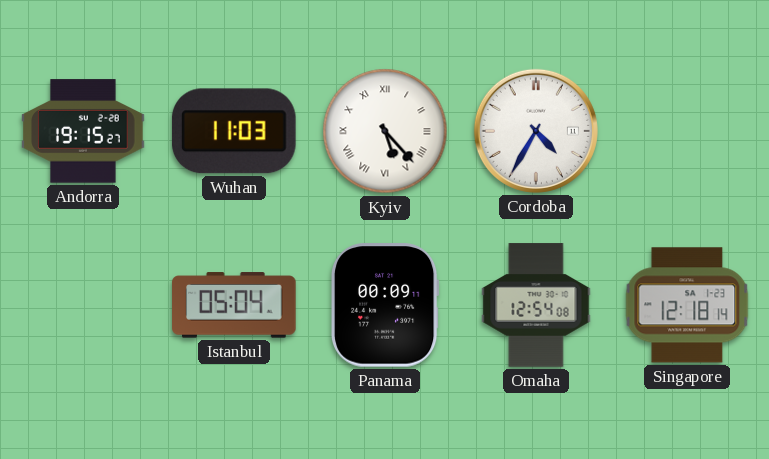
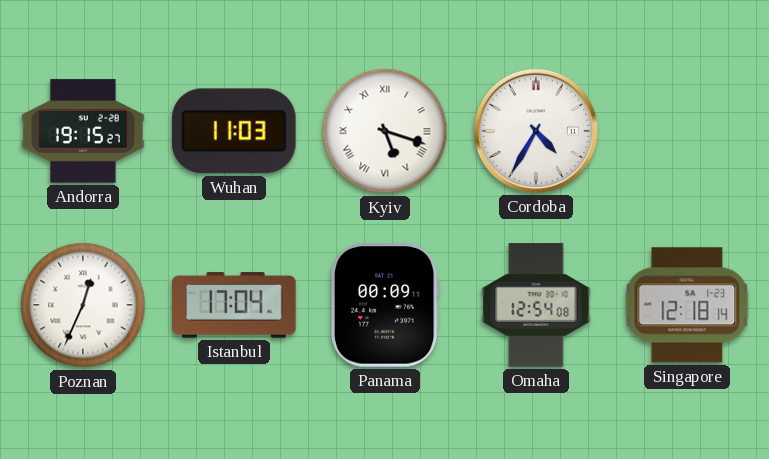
Kyiv: 5:23 -> 5:18 (385, 131)
Poznan: none -> 12:34 (83, 305)
Istanbul: 05:04 -> 17:04 (234, 305)
